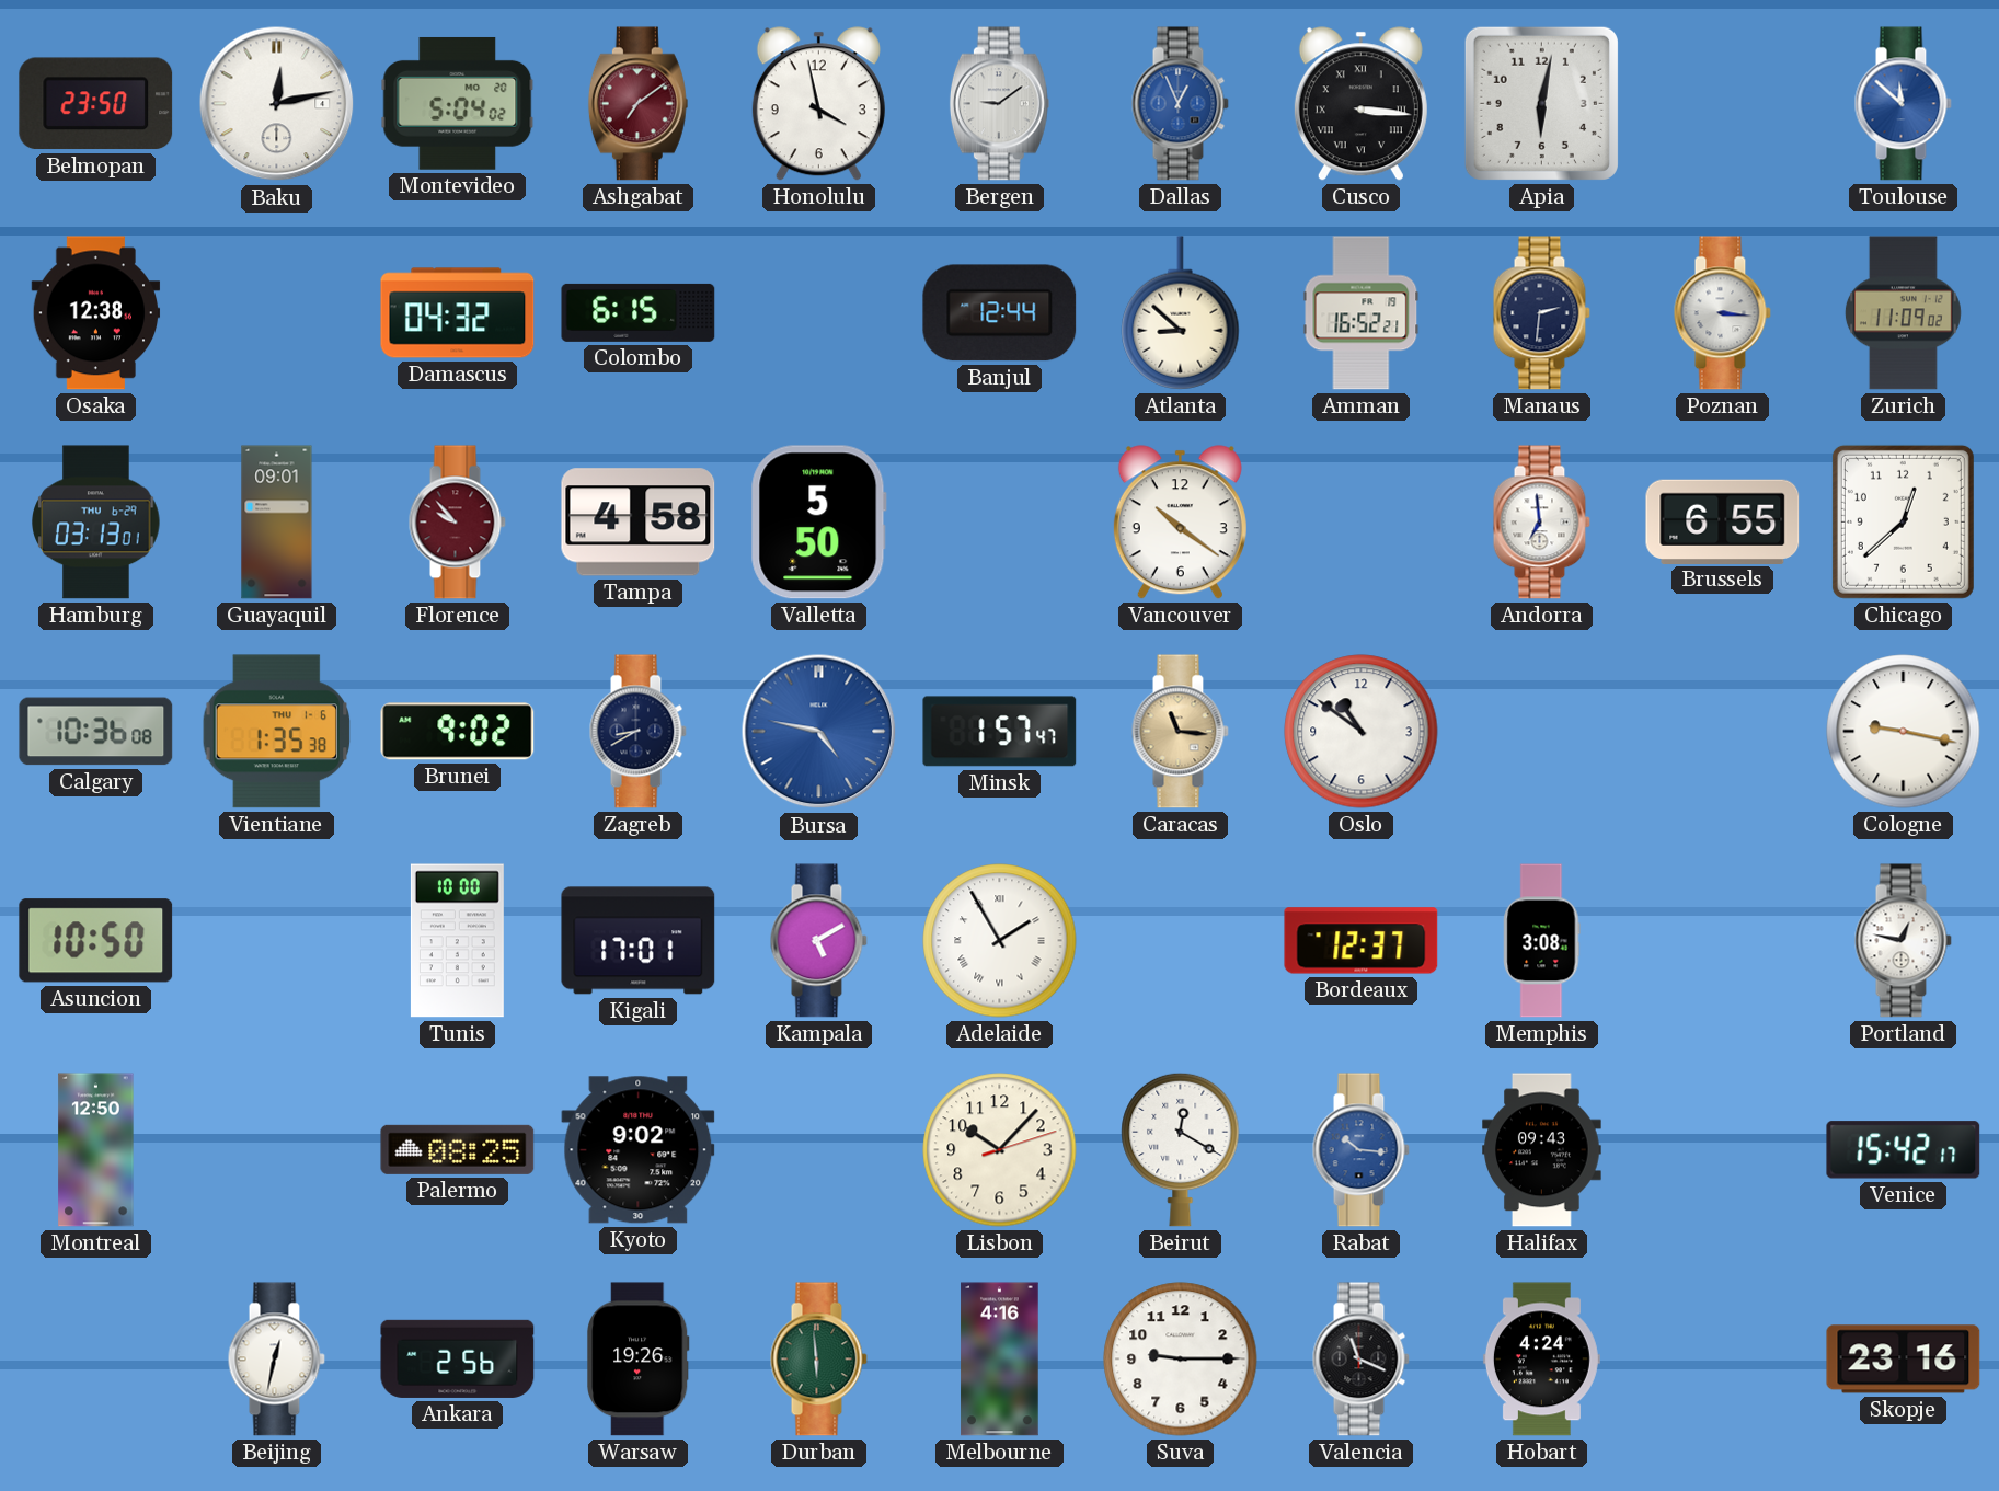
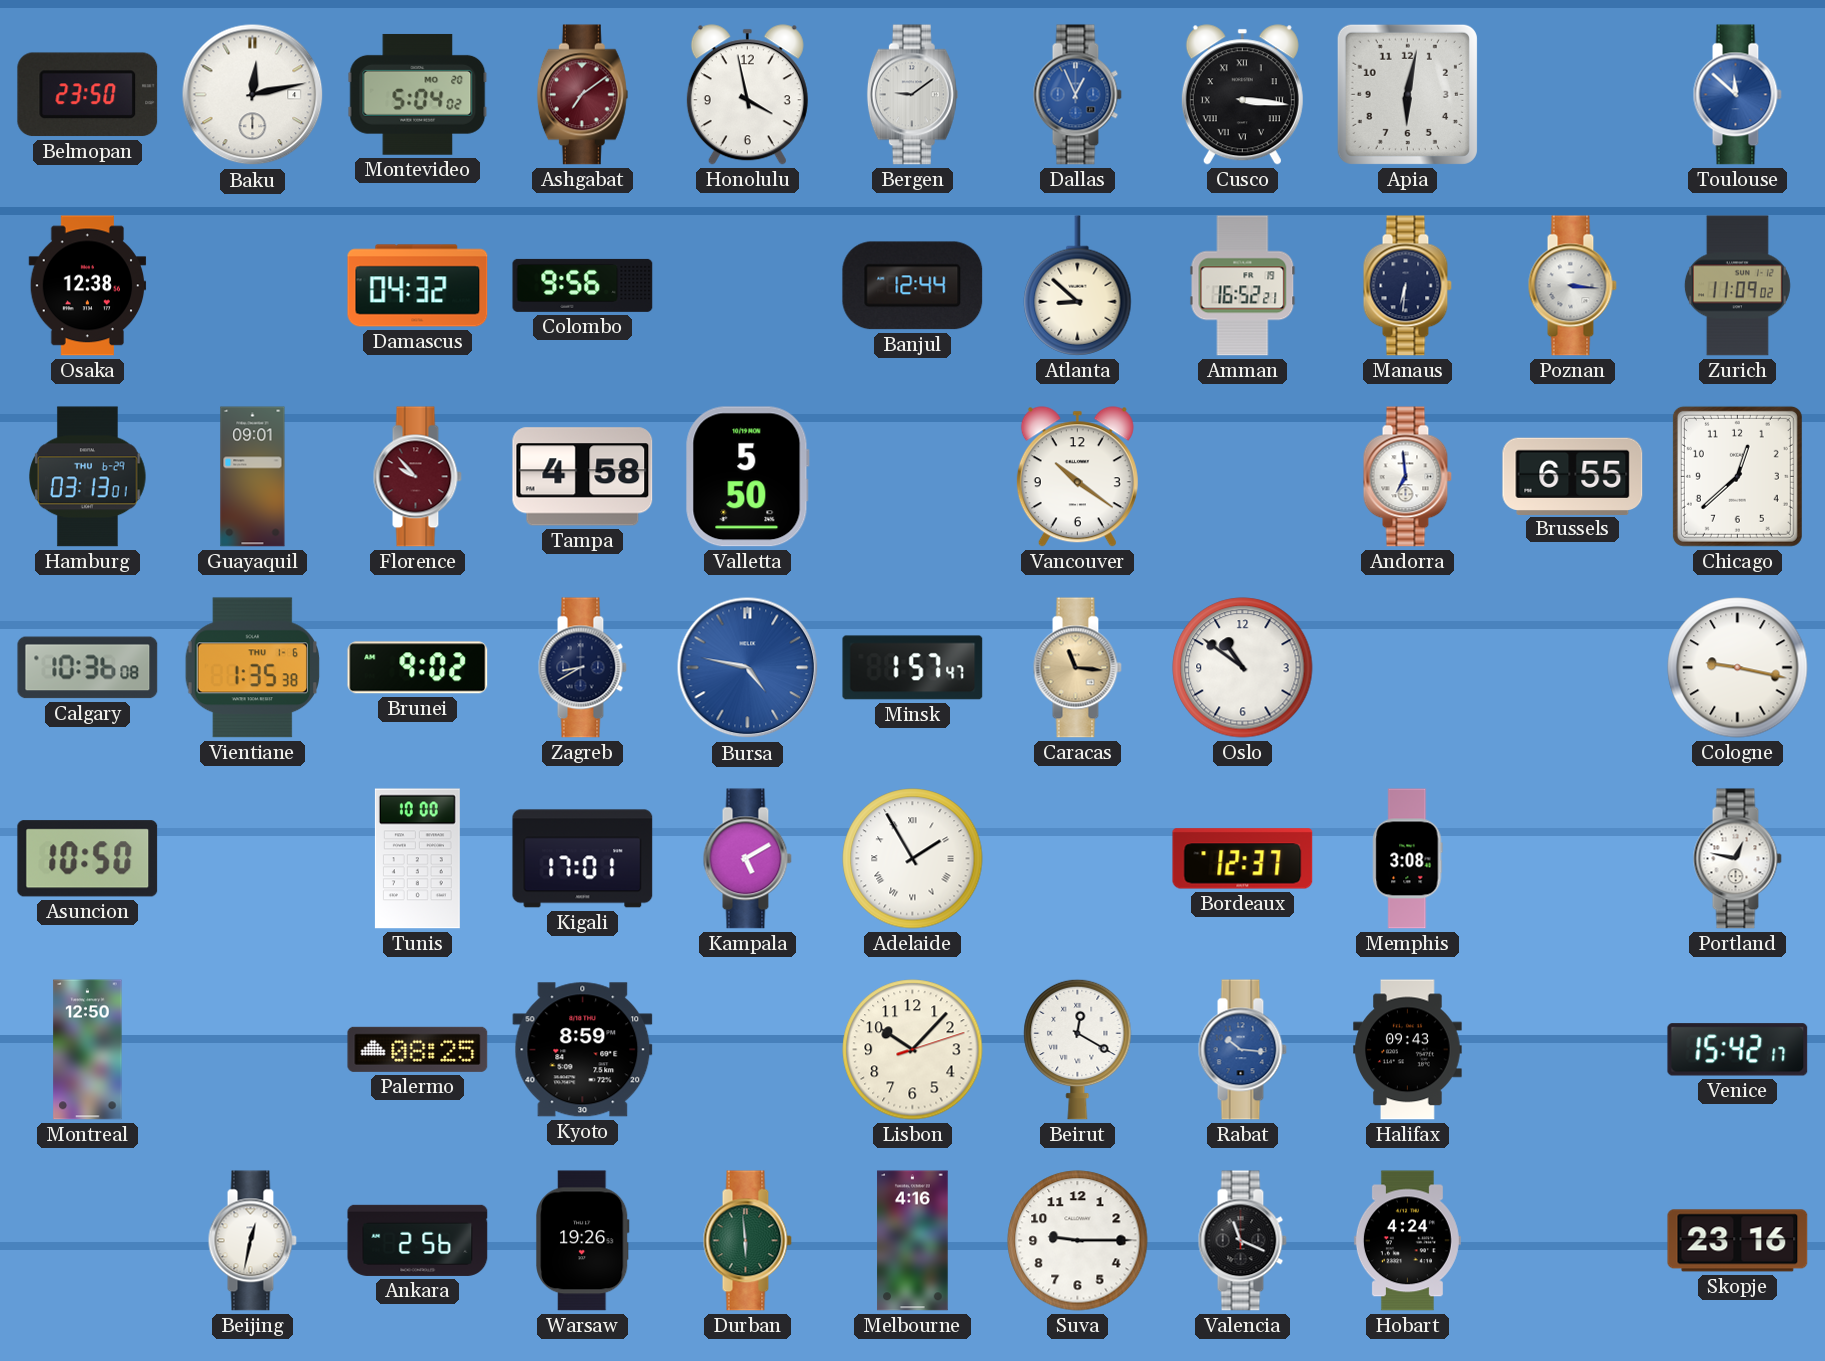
Colombo: 6:15 -> 9:56 (583, 285)
Manaus: 2:31 -> 6:31 (1407, 286)
Kyoto: 9:02 -> 8:59 (583, 1050)
